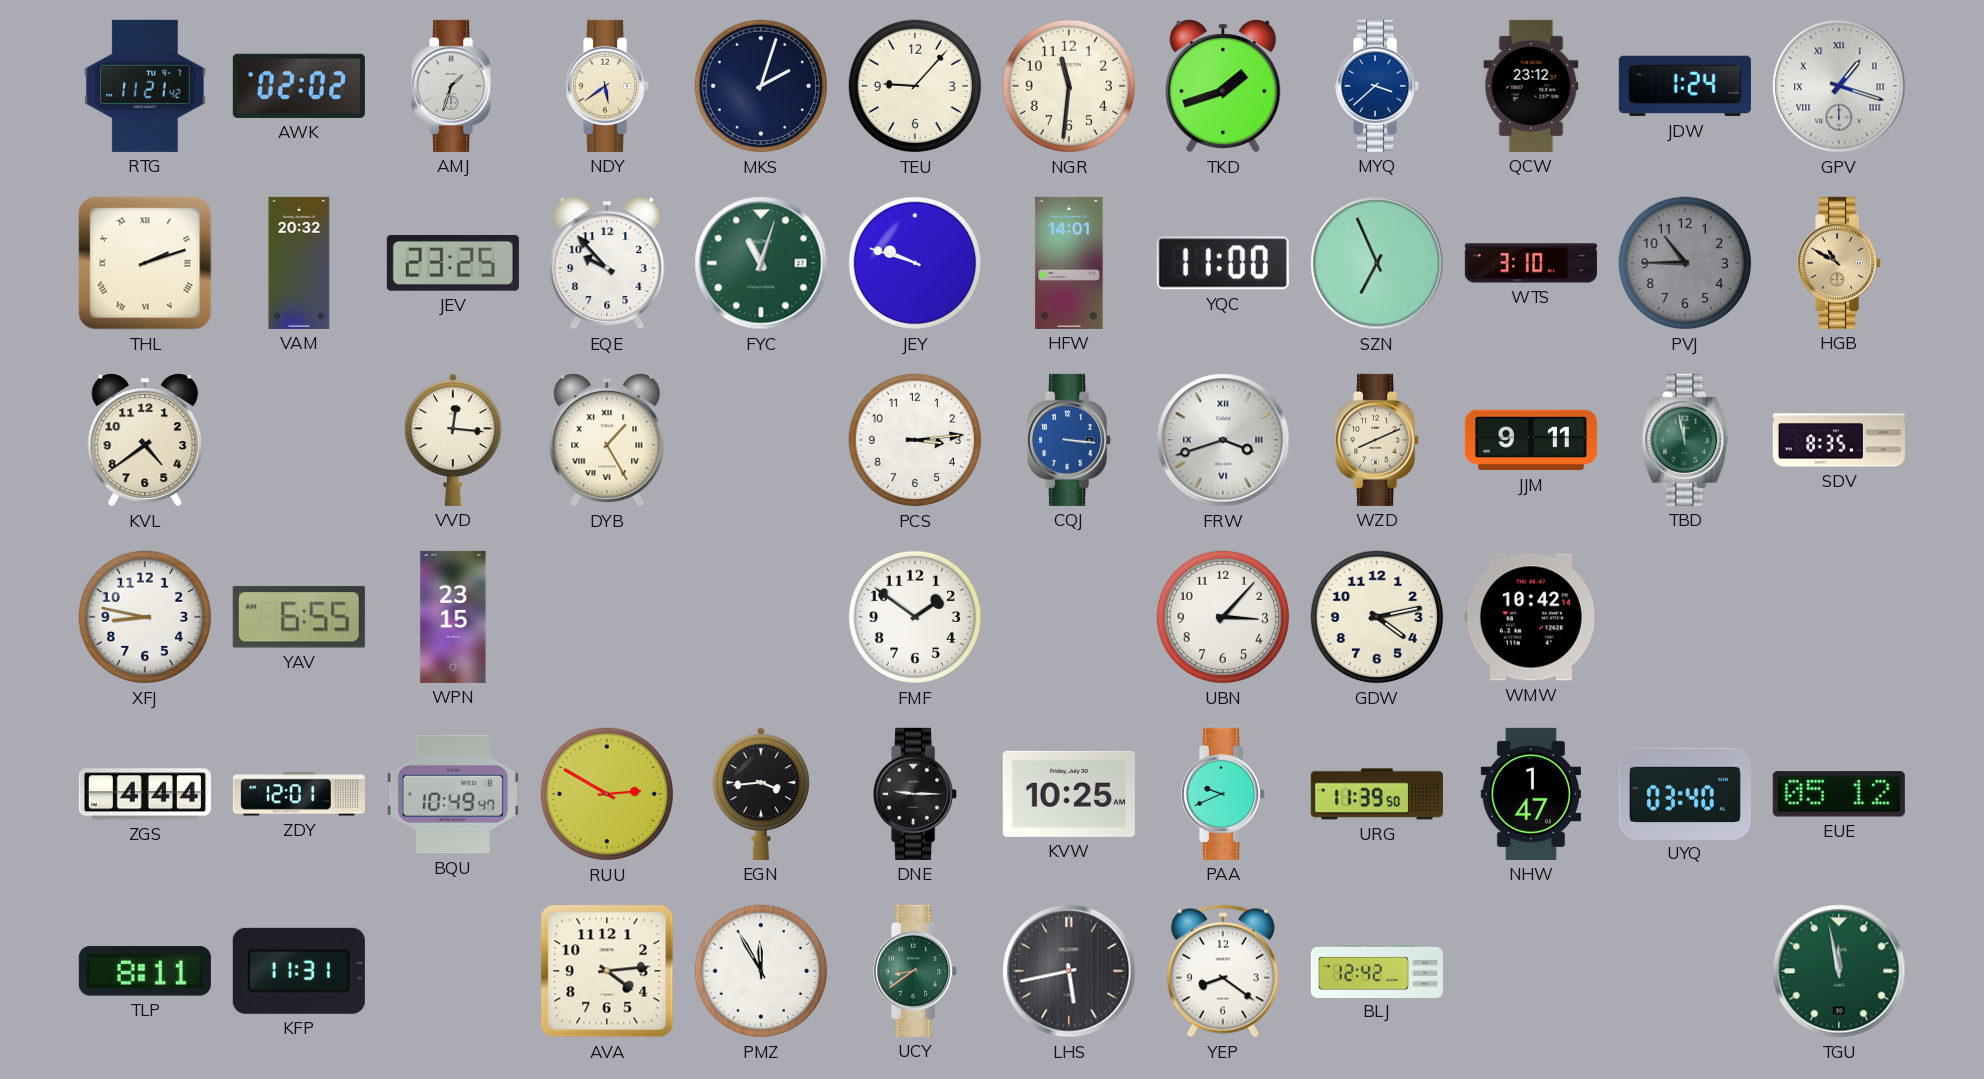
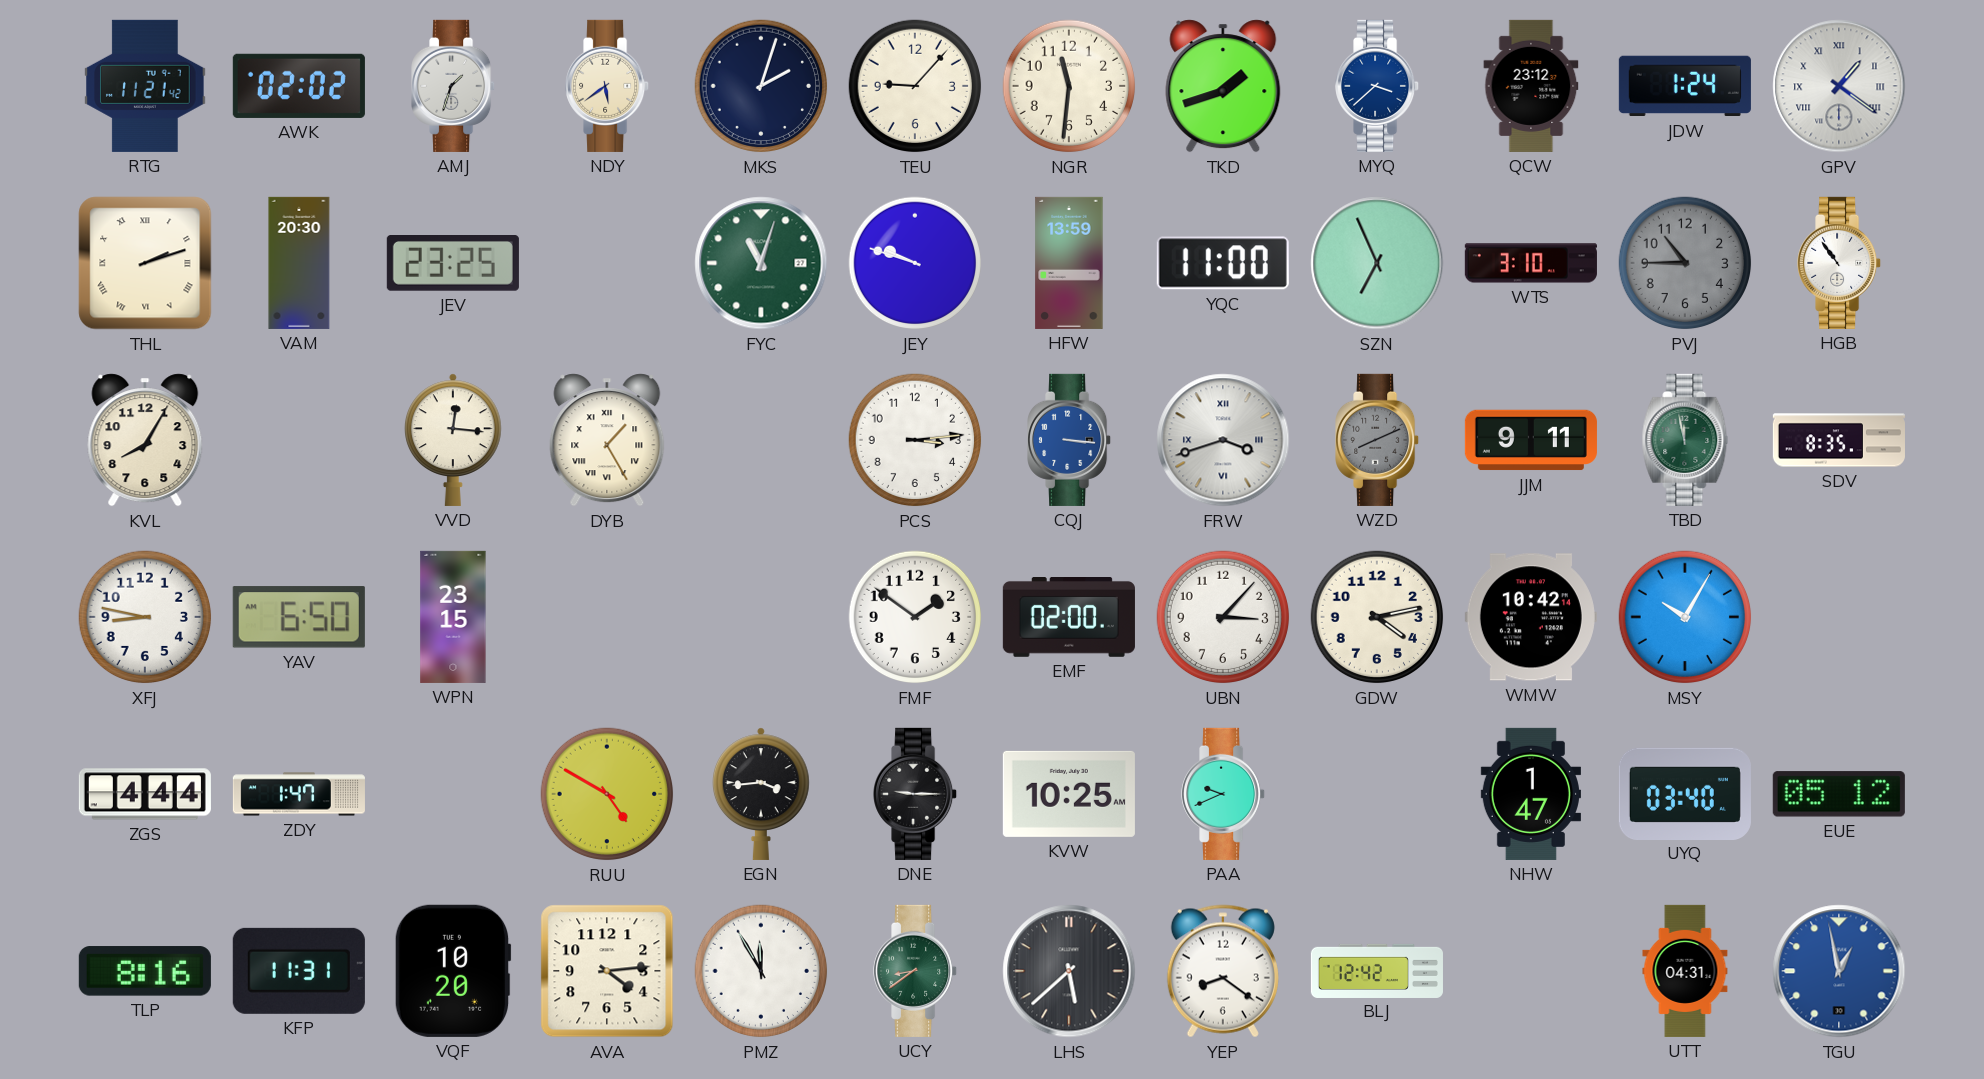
GPV: 1:18 -> 1:21 (1839, 86)
VAM: 20:32 -> 20:30 (299, 263)
EQE: 9:53 -> none (607, 263)
HFW: 14:01 -> 13:59 (1069, 263)
HGB: 10:50 -> 10:54 (1840, 263)
HGB dial: champagne -> white (1840, 263)
KVL: 4:39 -> 8:05 (145, 440)
WZD dial: cream -> grey (1378, 440)
YAV: 6:55 -> 6:50 (299, 617)
EMF: none -> 02:00 (1069, 618)
MSY: none -> 10:05 (1685, 617)
ZDY: 12:01 -> 1:47 (299, 794)
BQU: 10:49 -> none (453, 794)
RUU: 2:50 -> 4:50 (607, 794)
URG: 11:39 -> none (1377, 794)
TLP: 8:11 -> 8:16 (145, 971)
VQF: none -> 10:20 (453, 971)
LHS: 5:43 -> 5:38 (1069, 971)
UTT: none -> 04:31 (1685, 971)
TGU: 11:58 -> 12:58 (1839, 971)
TGU dial: green -> blue (1839, 971)
